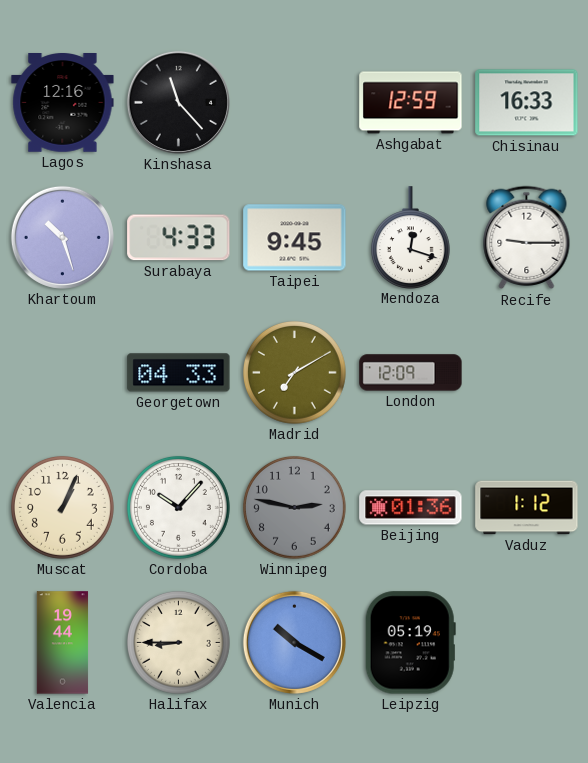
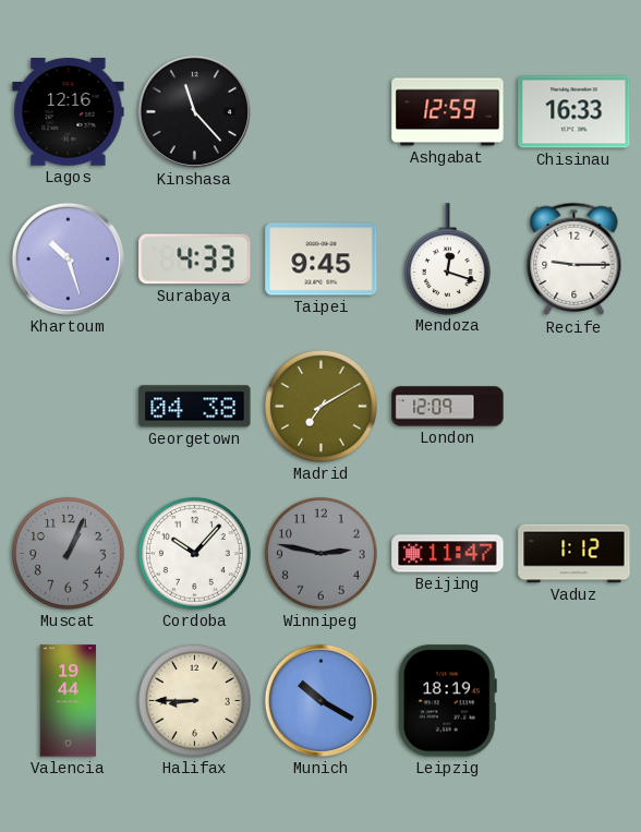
Georgetown: 04:33 -> 04:38 (195, 407)
Muscat dial: cream -> grey (68, 553)
Beijing: 01:36 -> 11:47 (448, 554)
Leipzig: 05:19 -> 18:19 (447, 701)
